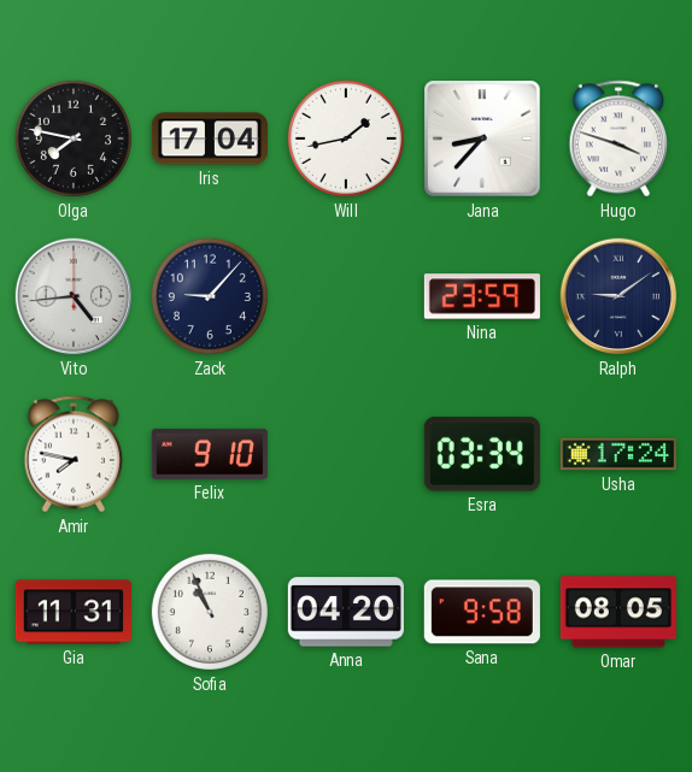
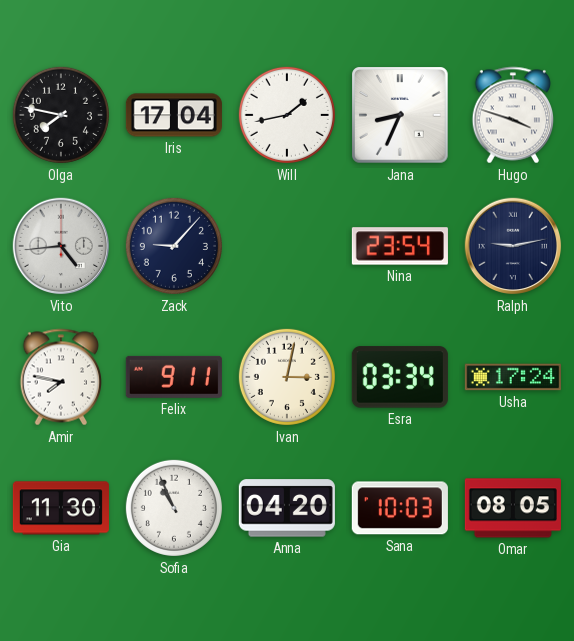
Jana: 8:37 -> 8:34 (400, 115)
Nina: 23:59 -> 23:54 (400, 246)
Ralph: 9:09 -> 9:13 (513, 246)
Felix: 9:10 -> 9:11 (174, 377)
Ivan: none -> 3:02 (287, 377)
Gia: 11:31 -> 11:30 (61, 508)
Sana: 9:58 -> 10:03 (400, 508)
